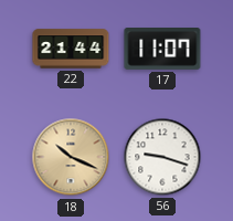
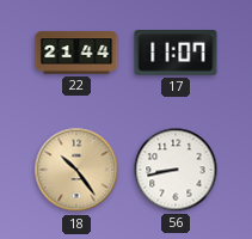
18: 10:19 -> 10:24 (76, 170)
56: 9:18 -> 8:43 (176, 170)
